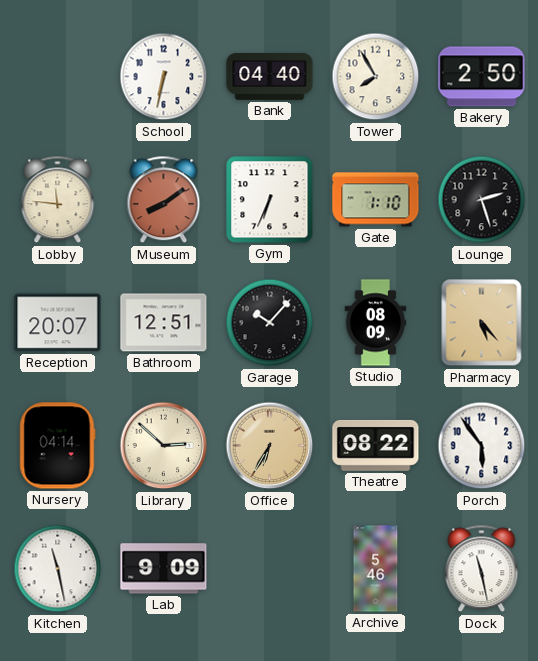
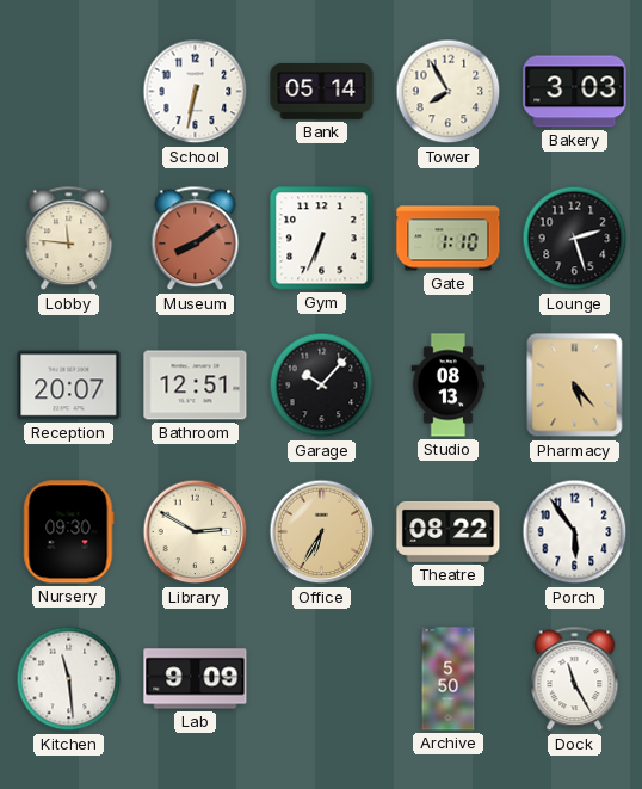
Bank: 04:40 -> 05:14 (322, 92)
Bakery: 2:50 -> 3:03 (575, 92)
Studio: 08:09 -> 08:13 (449, 386)
Nursery: 04:14 -> 09:30 (69, 532)
Library: 2:52 -> 2:50 (196, 532)
Kitchen: 11:28 -> 11:29 (69, 679)
Archive: 5:46 -> 5:50 (449, 679)
Dock: 11:28 -> 11:25 (575, 679)
